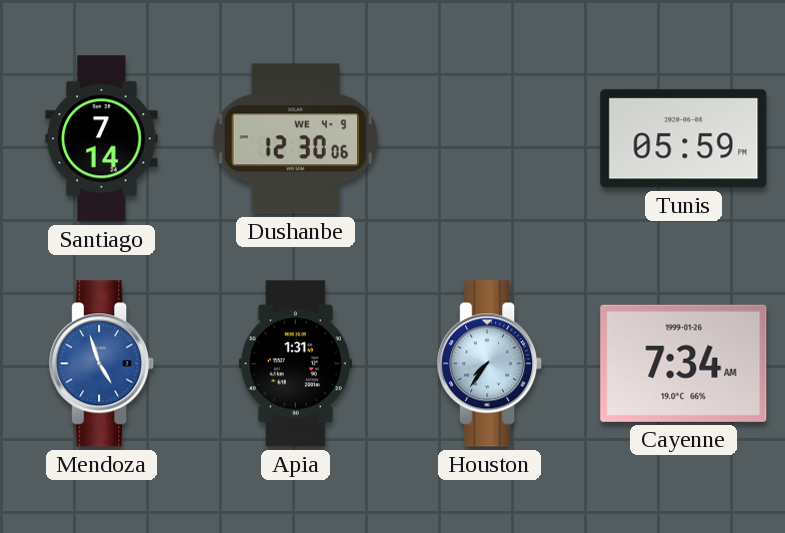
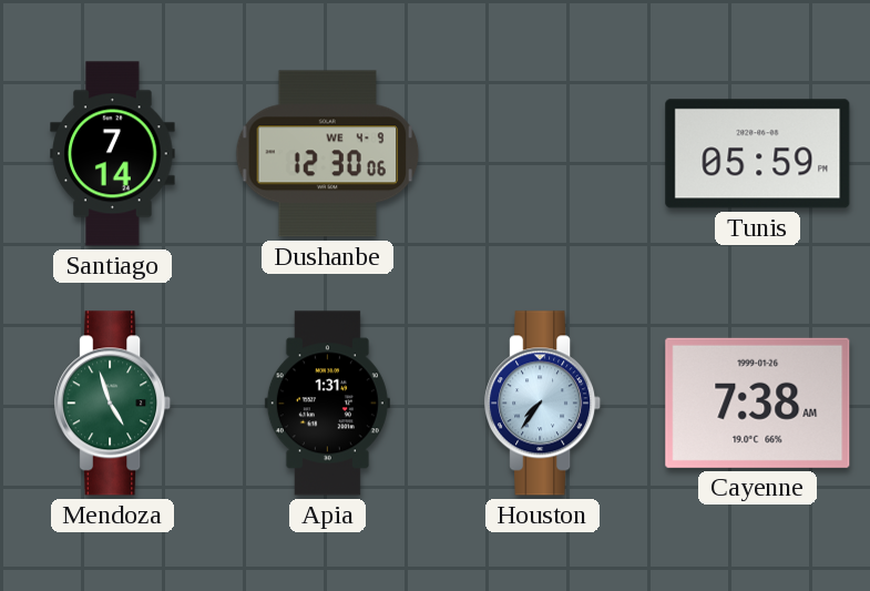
Mendoza dial: blue -> green (113, 404)
Cayenne: 7:34 -> 7:38 (758, 403)
